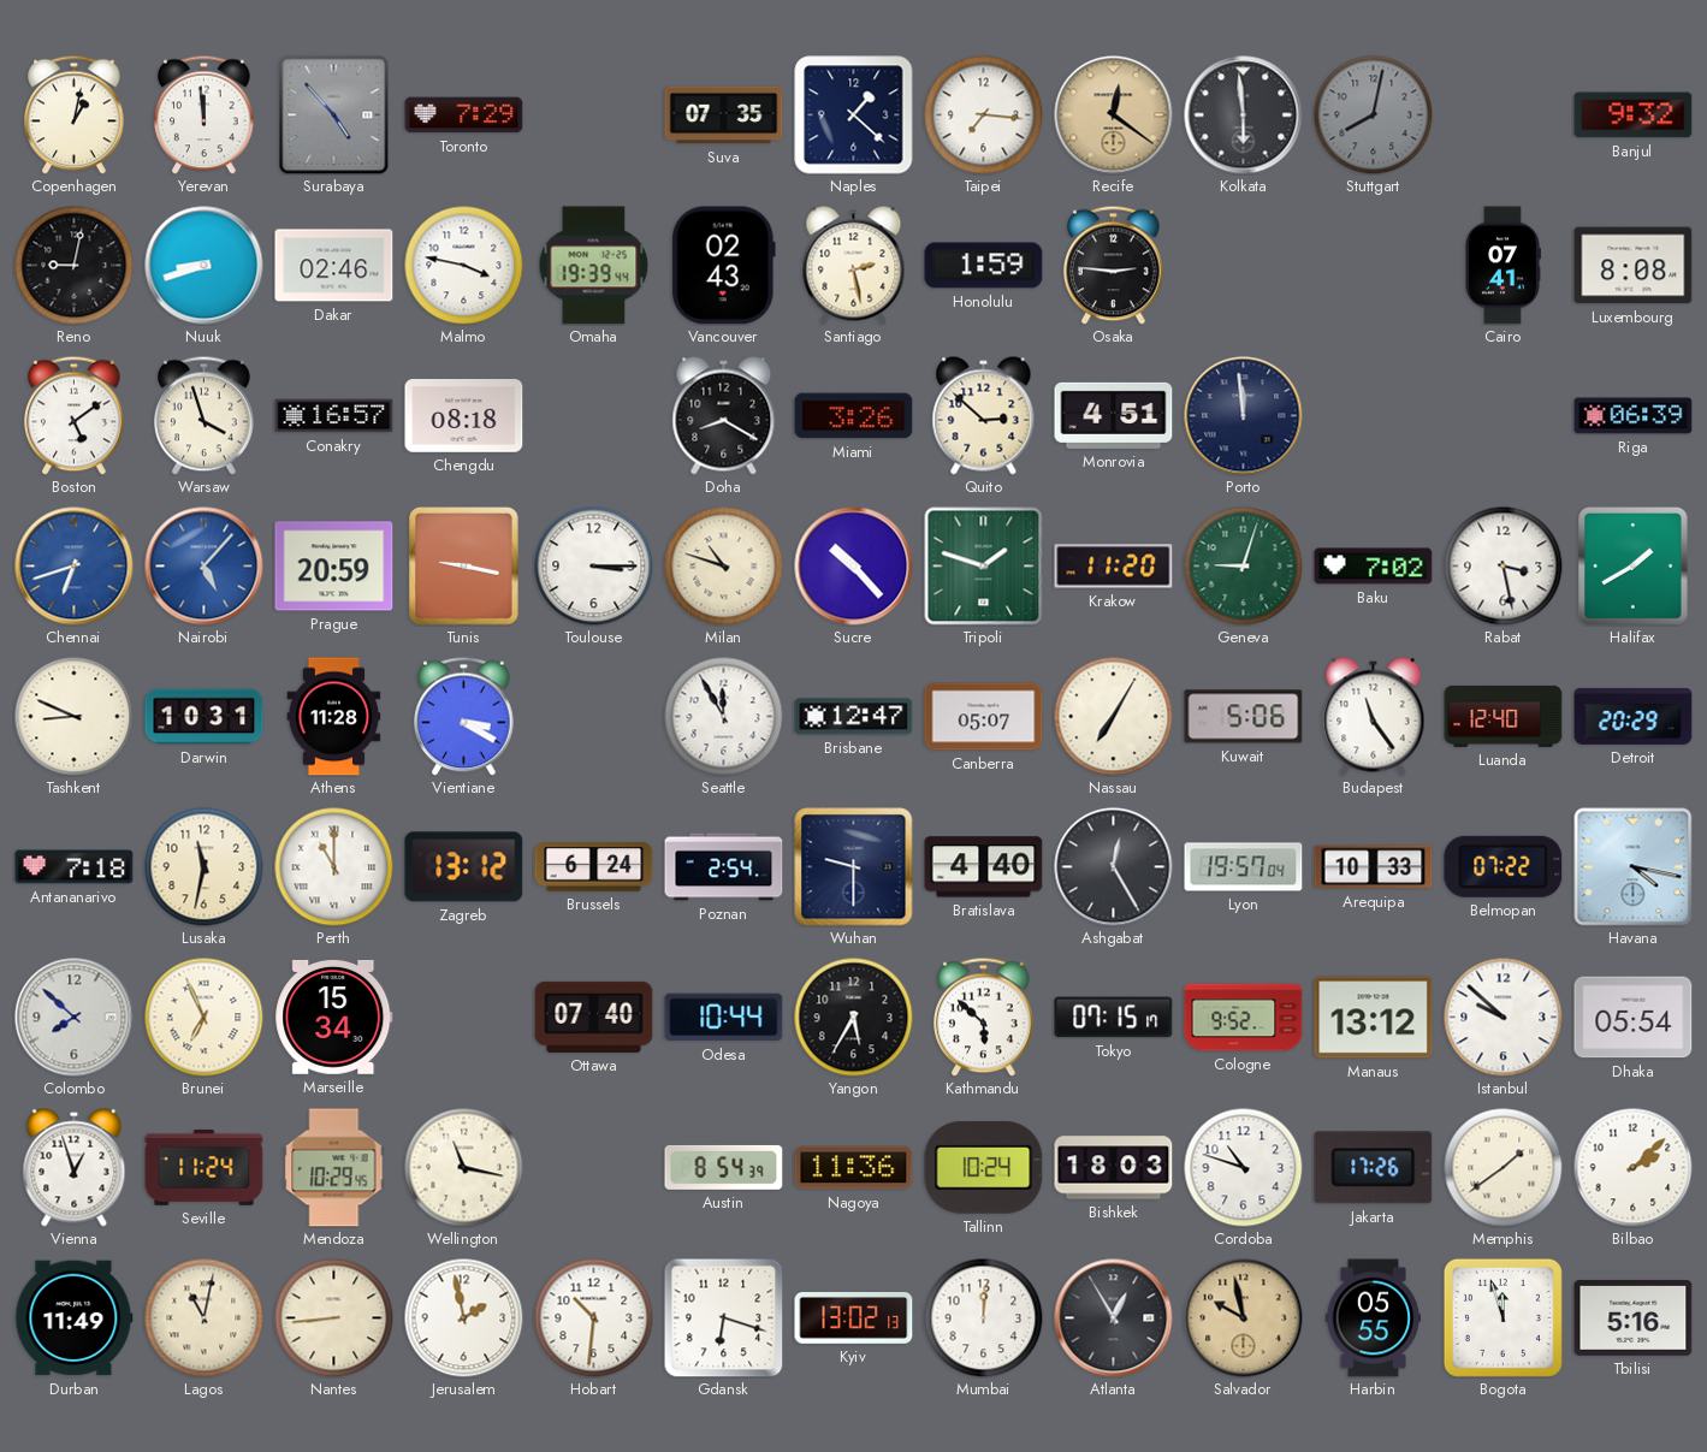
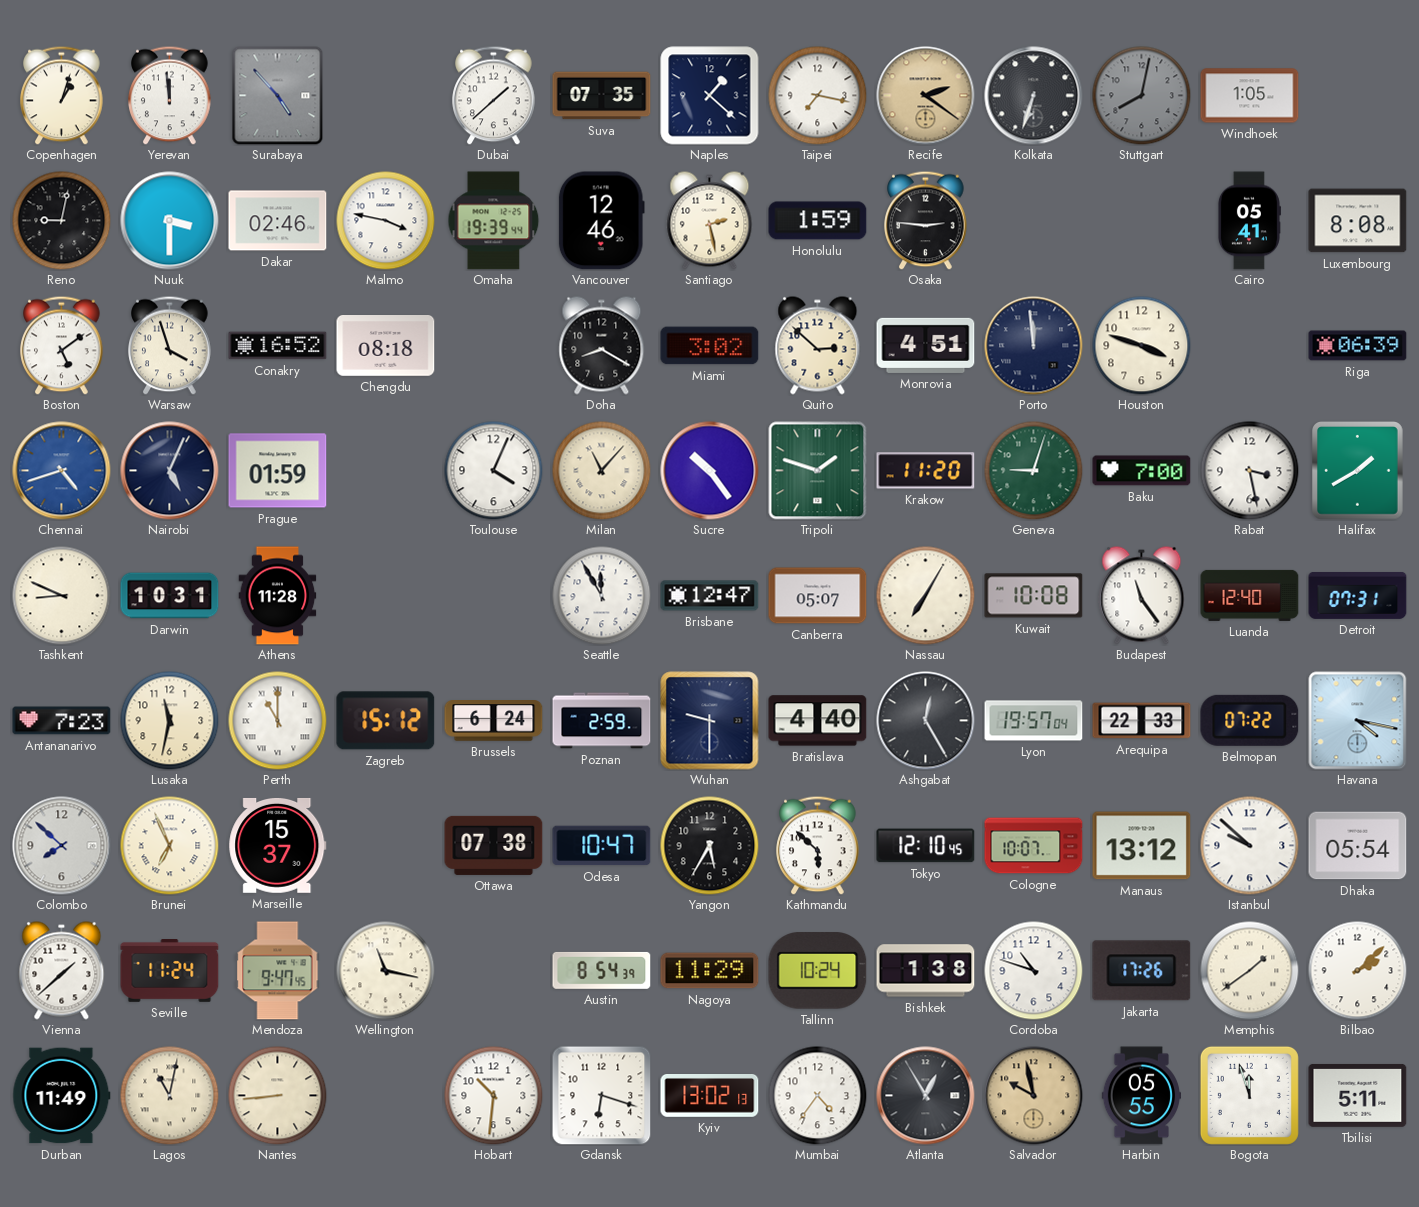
Copenhagen: 1:02 -> 1:03 (62, 95)
Toronto: 7:29 -> none (464, 115)
Dubai: none -> 1:38 (494, 95)
Taipei: 7:16 -> 7:17 (818, 96)
Recife: 12:21 -> 2:21 (926, 96)
Kolkata: 5:59 -> 6:33 (1034, 96)
Windhoek: none -> 1:05 (1250, 96)
Banjul: 9:32 -> none (1634, 115)
Nuuk: 8:42 -> 3:30 (170, 221)
Vancouver: 02:43 -> 12:46 (601, 221)
Cairo: 07:41 -> 05:41 (1249, 221)
Conakry: 16:57 -> 16:52 (278, 346)
Miami: 3:26 -> 3:02 (710, 346)
Houston: none -> 3:48 (1142, 346)
Chennai: 6:42 -> 4:42 (62, 471)
Nairobi: 5:07 -> 5:04 (170, 471)
Nairobi dial: blue -> navy (170, 471)
Prague: 20:59 -> 01:59 (278, 471)
Tunis: 9:17 -> none (464, 567)
Toulouse: 3:15 -> 4:04 (494, 471)
Milan: 10:48 -> 11:07 (602, 471)
Sucre: 10:23 -> 10:24 (710, 471)
Baku: 7:02 -> 7:00 (1142, 471)
Vientiane: 3:20 -> none (464, 716)
Kuwait: 5:06 -> 10:08 (1034, 596)
Detroit: 20:29 -> 07:31 (1358, 595)
Antananarivo: 7:18 -> 7:23 (62, 721)
Zagreb: 13:12 -> 15:12 (386, 721)
Poznan: 2:54 -> 2:59 (602, 721)
Arequipa: 10:33 -> 22:33 (1142, 721)
Marseille: 15:34 -> 15:37 (278, 845)
Ottawa: 07:40 -> 07:38 (494, 845)
Odesa: 10:44 -> 10:47 (602, 846)
Tokyo: 07:15 -> 12:10 (926, 846)
Cologne: 9:52 -> 10:07 (1034, 846)
Vienna: 12:57 -> 1:38 (62, 971)
Mendoza: 10:29 -> 9:47 (278, 971)
Nagoya: 11:36 -> 11:29 (710, 971)
Bishkek: 18:03 -> 1:38 (926, 971)
Jerusalem: 1:58 -> none (464, 1318)
Mumbai: 12:01 -> 4:36 (818, 1096)
Tbilisi: 5:16 -> 5:11 (1358, 1095)
